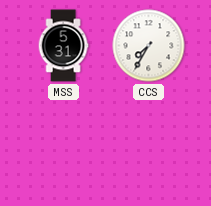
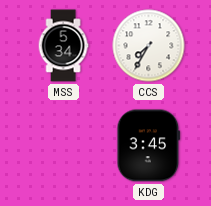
MSS: 5:31 -> 5:34 (63, 46)
KDG: none -> 3:45 (149, 146)
